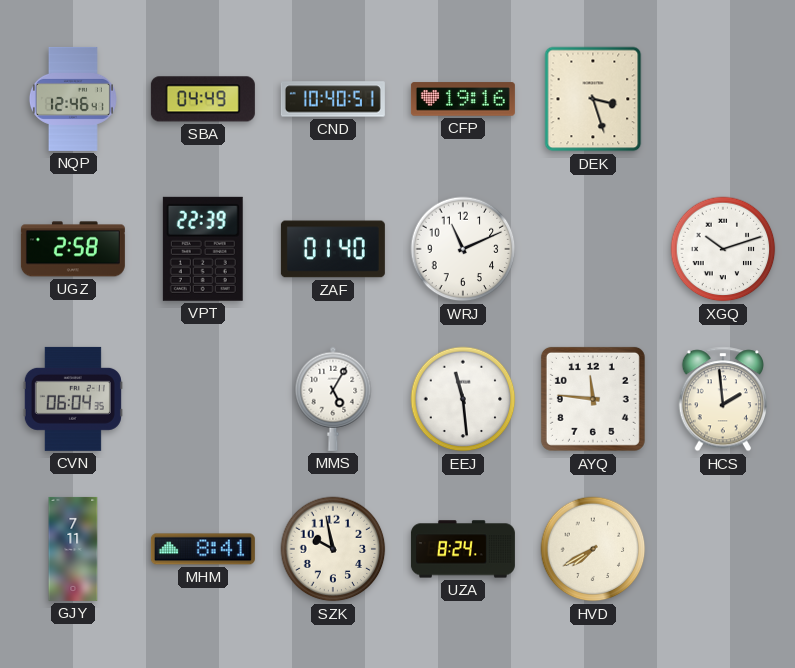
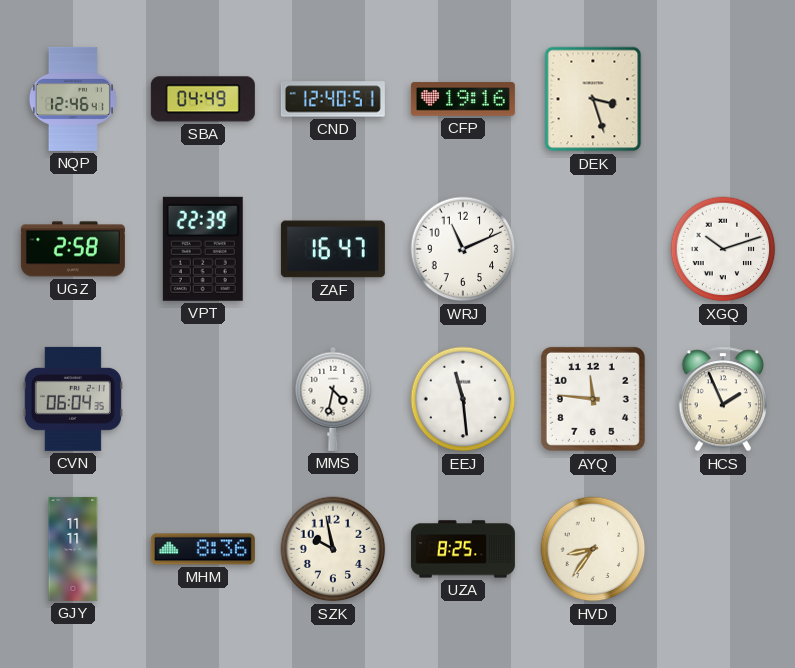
CND: 10:40 -> 12:40 (333, 99)
ZAF: 01:40 -> 16:47 (333, 249)
MMS: 5:05 -> 4:32 (333, 399)
HCS: 1:59 -> 1:56 (722, 399)
GJY: 7:11 -> 11:11 (73, 549)
MHM: 8:41 -> 8:36 (203, 549)
UZA: 8:24 -> 8:25 (463, 549)
HVD: 7:40 -> 8:36 (593, 549)
